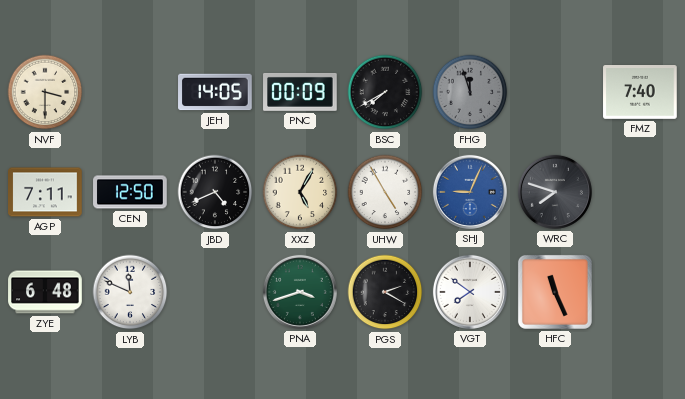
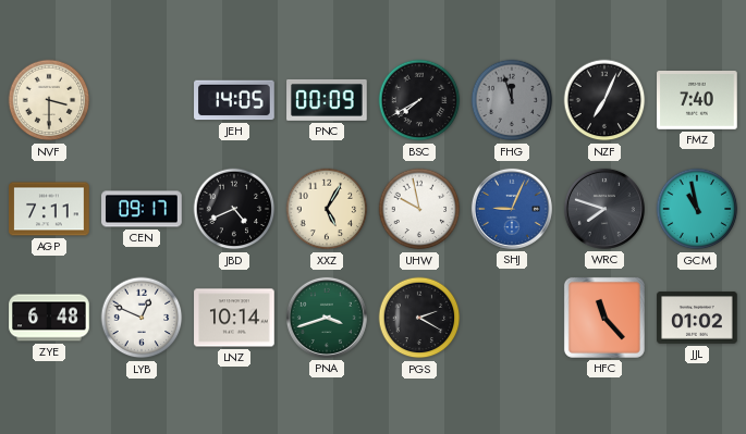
NZF: none -> 7:04 (604, 100)
CEN: 12:50 -> 09:17 (142, 209)
UHW: 4:55 -> 9:58 (419, 209)
GCM: none -> 10:58 (697, 209)
LYB: 11:49 -> 12:49 (142, 318)
LNZ: none -> 10:14 (234, 318)
VGT: 7:51 -> none (470, 292)
HFC: 11:26 -> 11:23 (604, 318)
JJL: none -> 01:02 (697, 318)
